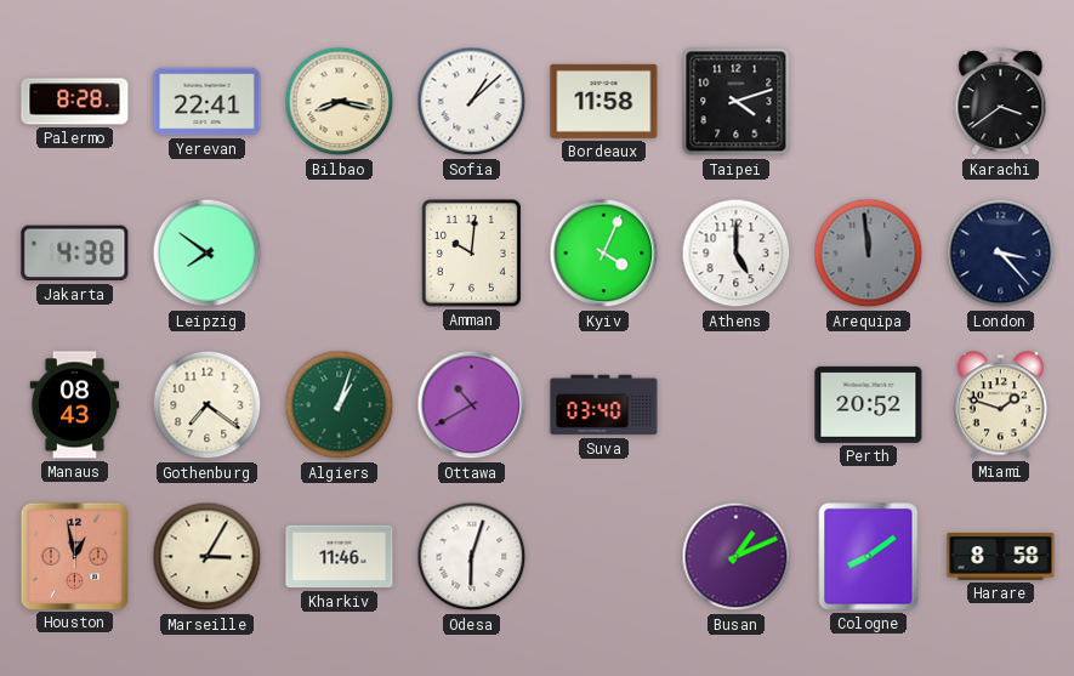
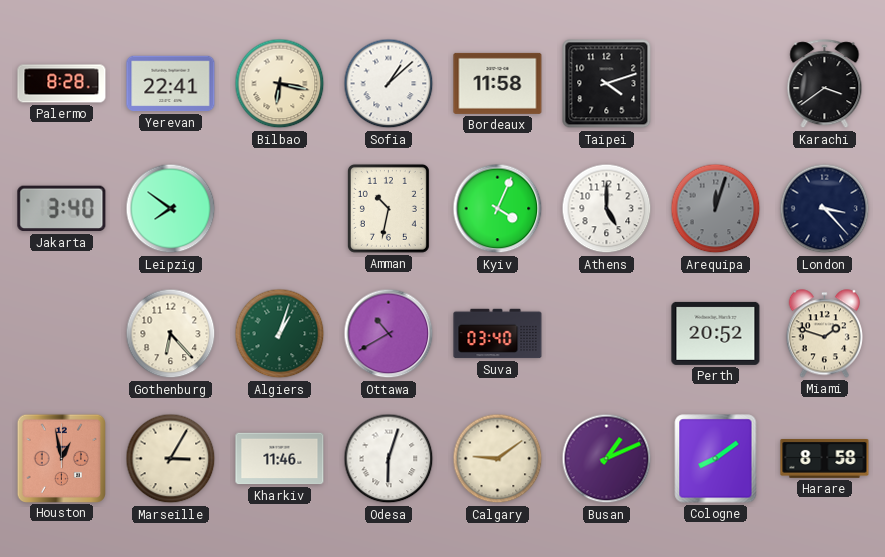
Bilbao: 8:17 -> 6:17 (280, 84)
Jakarta: 4:38 -> 3:40 (62, 209)
Amman: 10:01 -> 10:32 (388, 208)
Arequipa: 11:59 -> 12:03 (716, 209)
Manaus: 08:43 -> none (75, 405)
Gothenburg: 7:21 -> 6:23 (171, 334)
Calgary: none -> 9:09 (498, 459)
